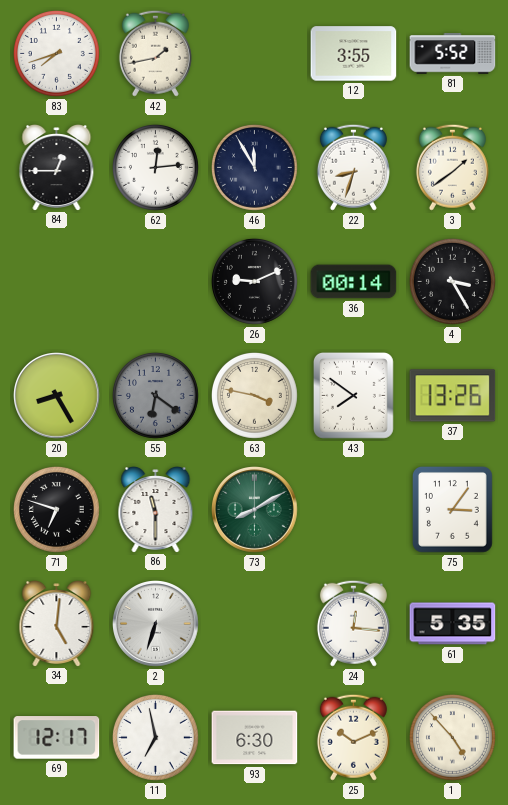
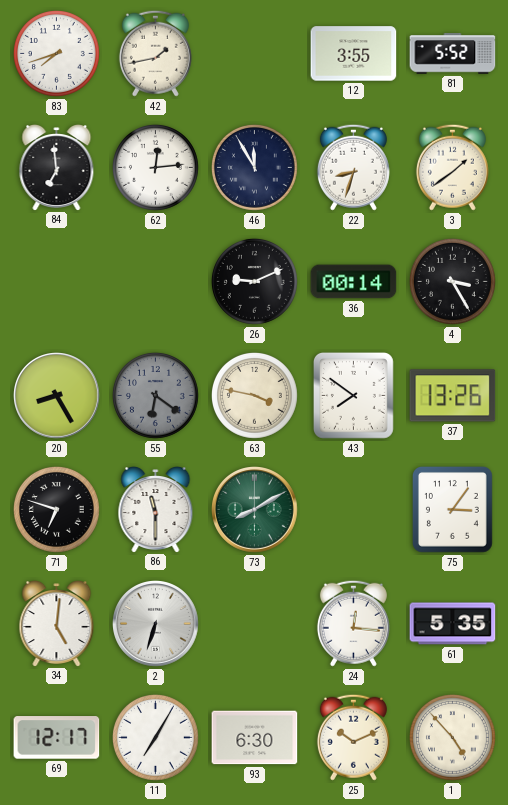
84: 12:45 -> 6:59 (57, 168)
11: 6:58 -> 7:05 (155, 737)
